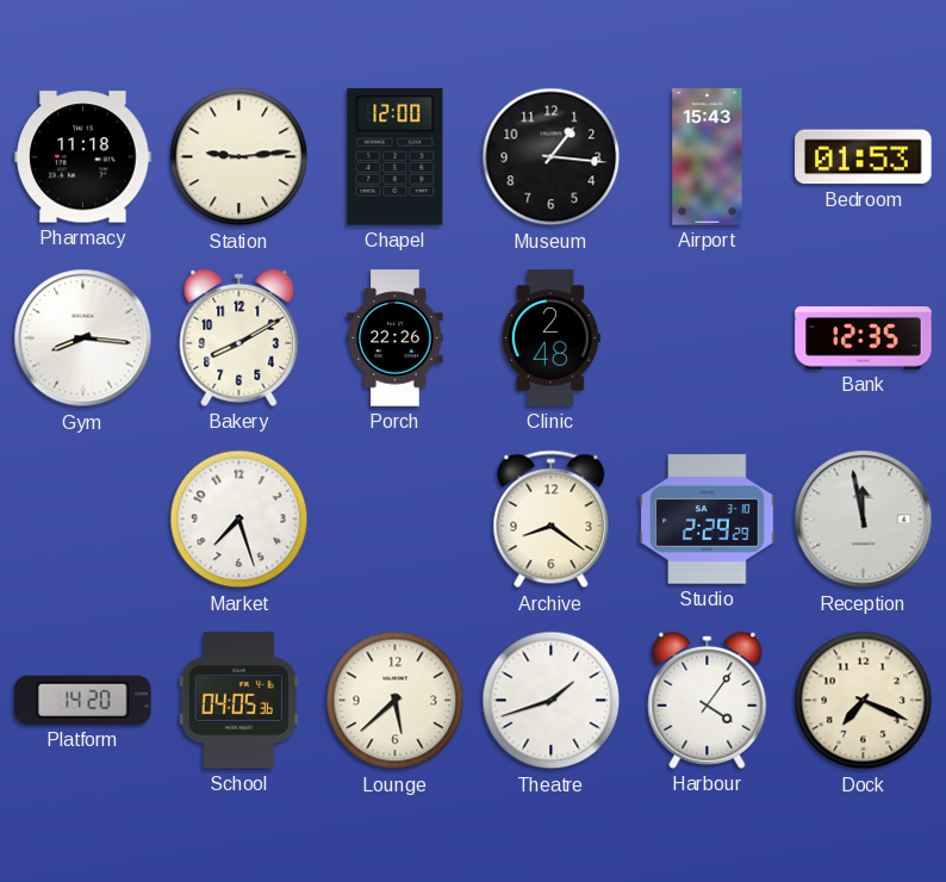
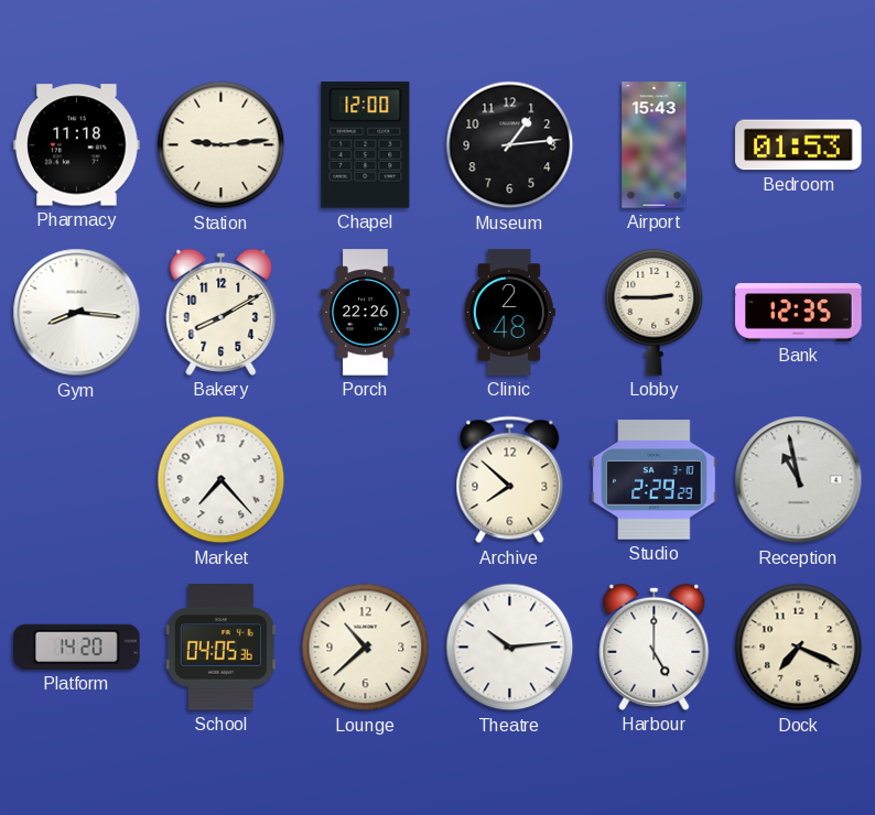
Museum: 1:16 -> 1:14 (510, 145)
Lobby: none -> 2:45 (655, 312)
Market: 7:27 -> 7:23 (222, 480)
Archive: 8:21 -> 7:52 (510, 480)
Reception: 11:58 -> 10:58 (799, 480)
Lounge: 5:38 -> 10:38 (366, 648)
Theatre: 1:42 -> 10:14 (510, 648)
Harbour: 4:06 -> 5:00 (655, 646)
